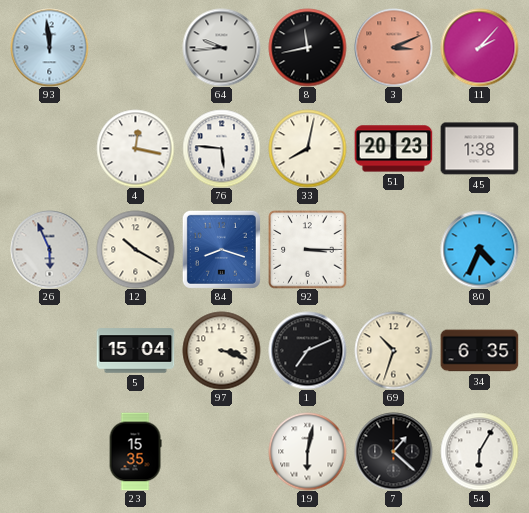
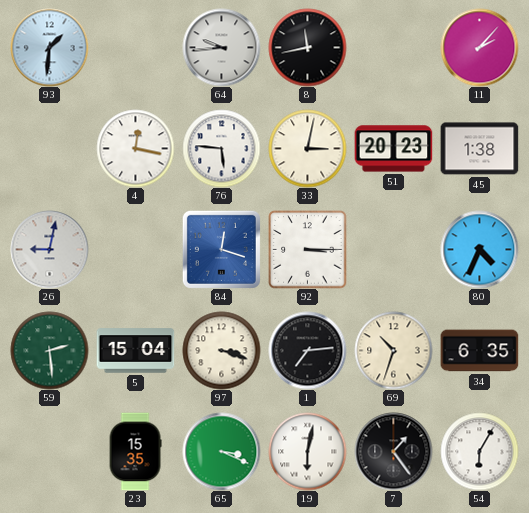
93: 11:59 -> 1:31 (49, 47)
3: 3:11 -> none (393, 47)
33: 8:02 -> 3:02 (307, 148)
26: 5:56 -> 9:02 (49, 249)
12: 10:20 -> none (135, 249)
84: 8:18 -> 12:18 (221, 249)
59: none -> 2:29 (49, 350)
1: 7:11 -> 7:14 (307, 350)
65: none -> 3:19 (221, 451)
7: 1:22 -> 1:24 (393, 451)
